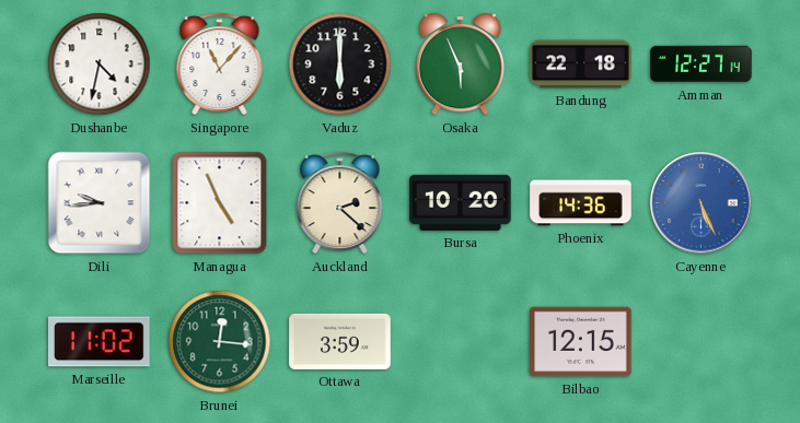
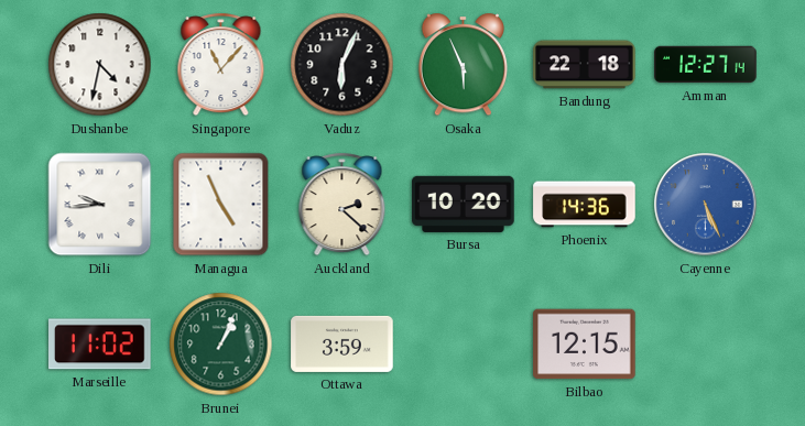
Vaduz: 6:00 -> 6:04 (342, 65)
Brunei: 12:16 -> 1:04 (221, 345)
